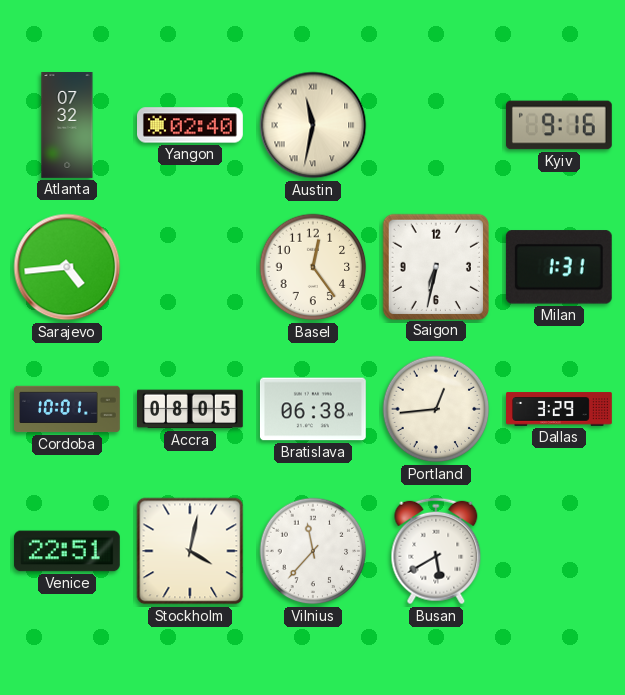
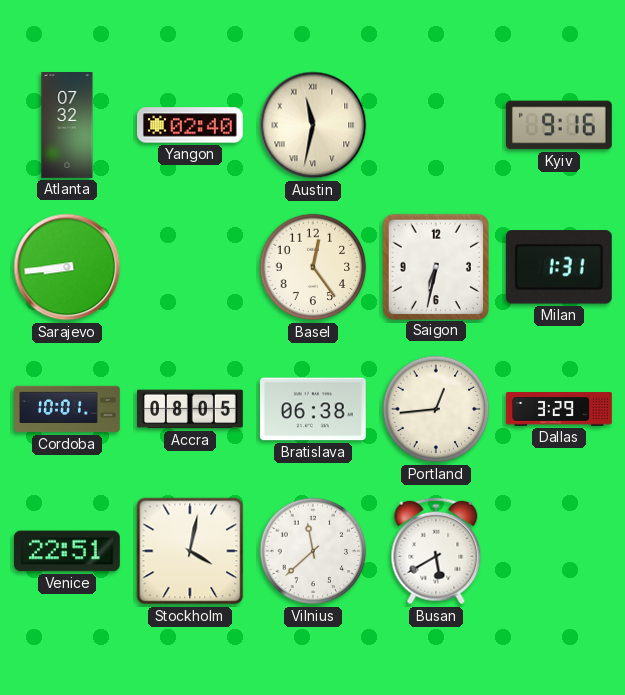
Sarajevo: 4:44 -> 8:44 (67, 267)
Vilnius: 11:37 -> 11:38 (313, 551)
